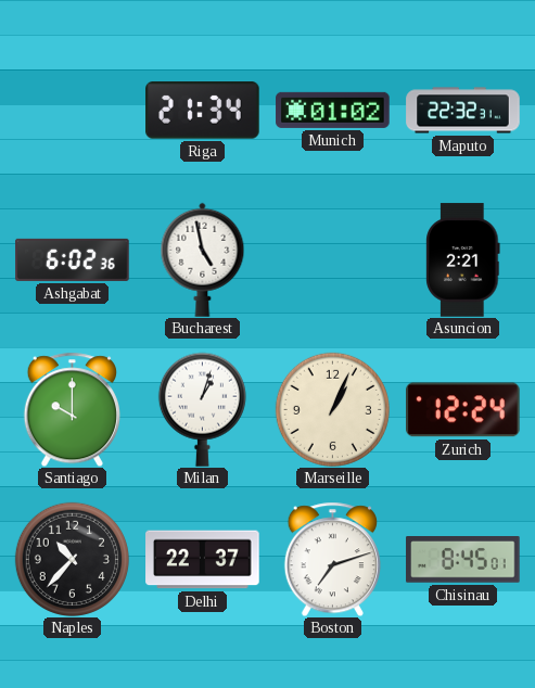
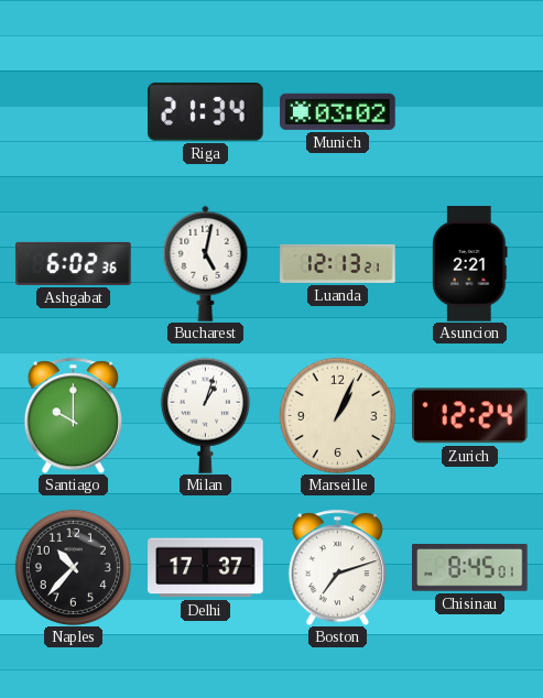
Munich: 01:02 -> 03:02 (338, 111)
Maputo: 22:32 -> none (463, 111)
Bucharest: 4:58 -> 5:02 (206, 263)
Luanda: none -> 12:13 (338, 263)
Delhi: 22:37 -> 17:37 (206, 568)
